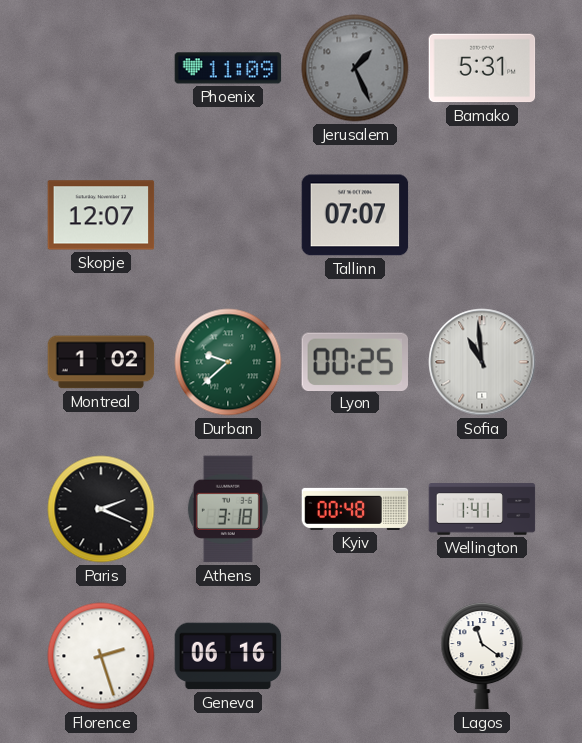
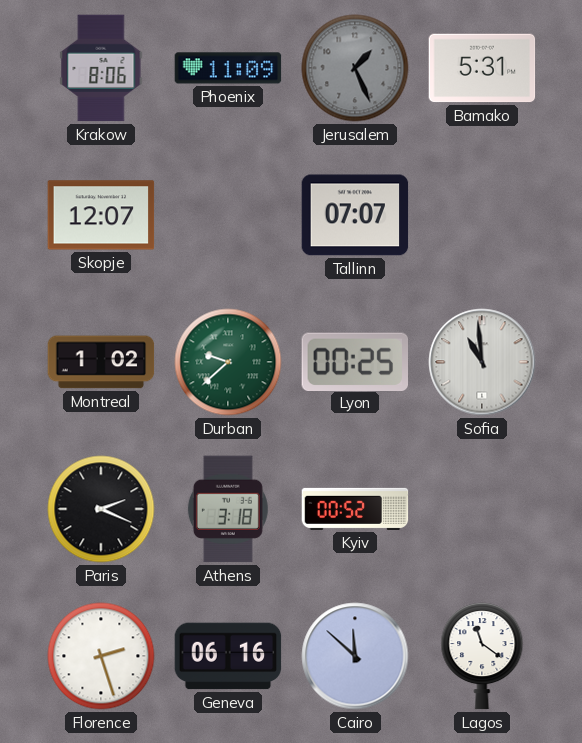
Krakow: none -> 8:06 (101, 68)
Kyiv: 00:48 -> 00:52 (355, 509)
Wellington: 1:41 -> none (482, 509)
Cairo: none -> 11:52 (355, 656)
